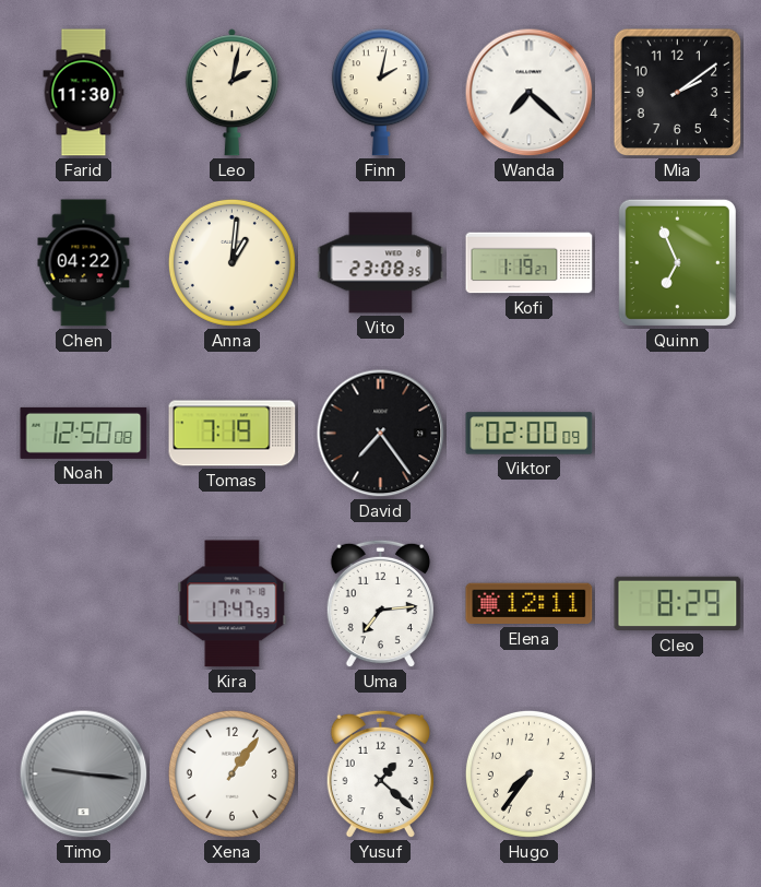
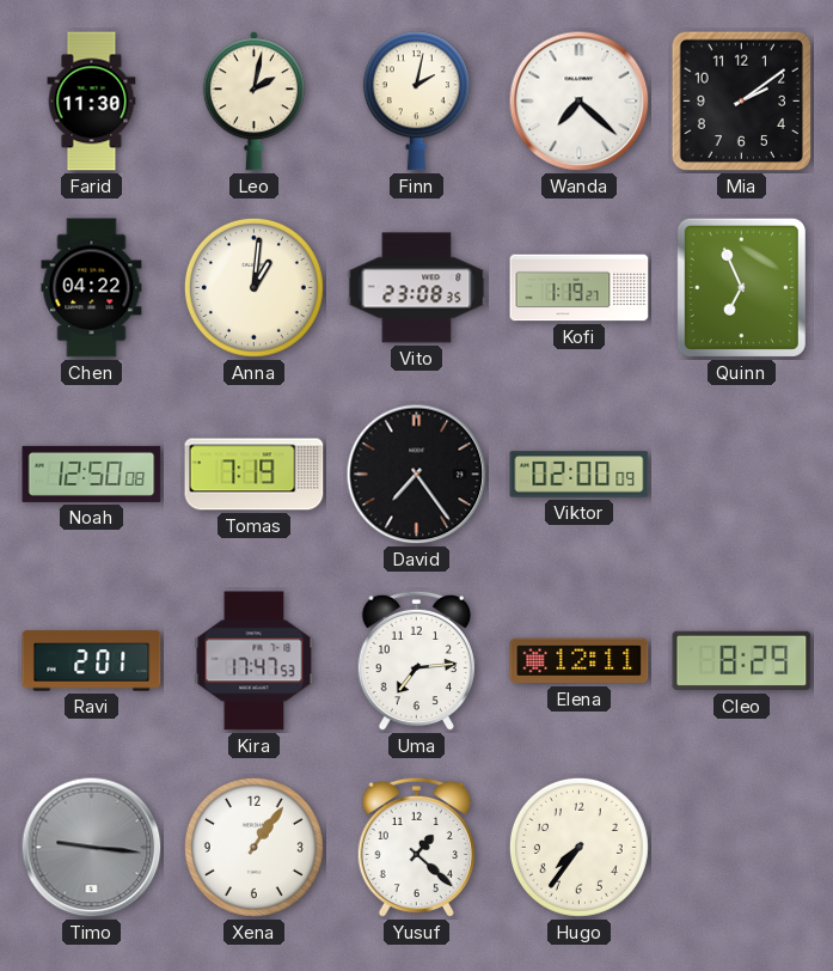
Ravi: none -> 2:01 (92, 661)
